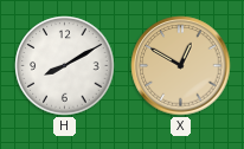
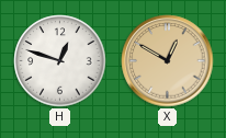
H: 8:10 -> 12:48 (60, 61)
